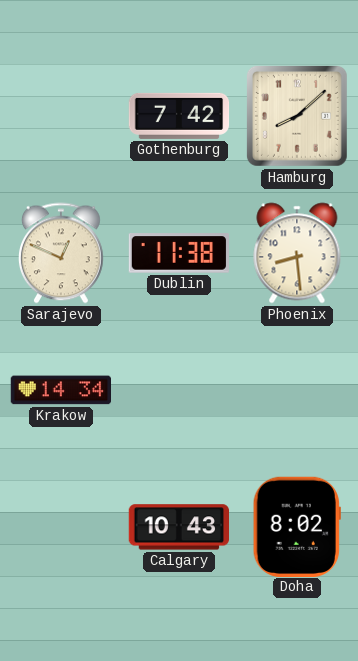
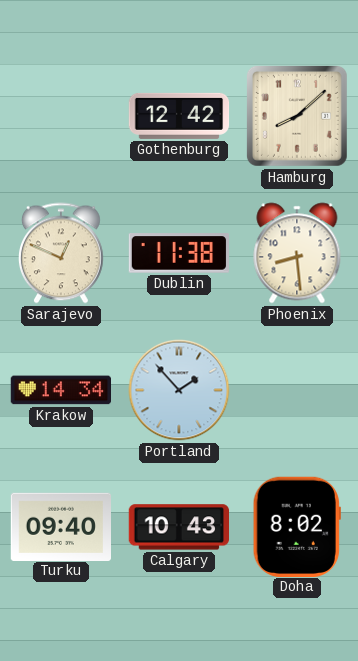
Gothenburg: 7:42 -> 12:42 (179, 116)
Portland: none -> 1:53 (179, 390)
Turku: none -> 09:40 (60, 526)
